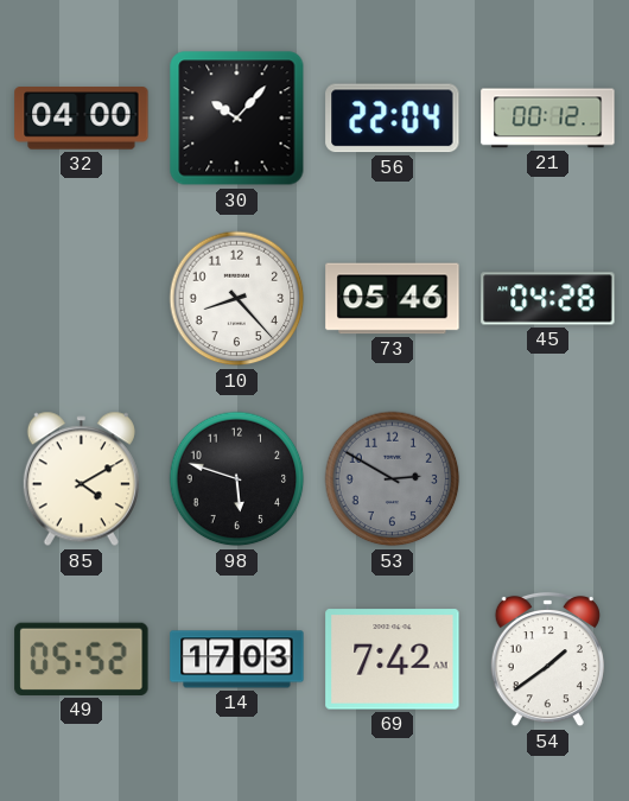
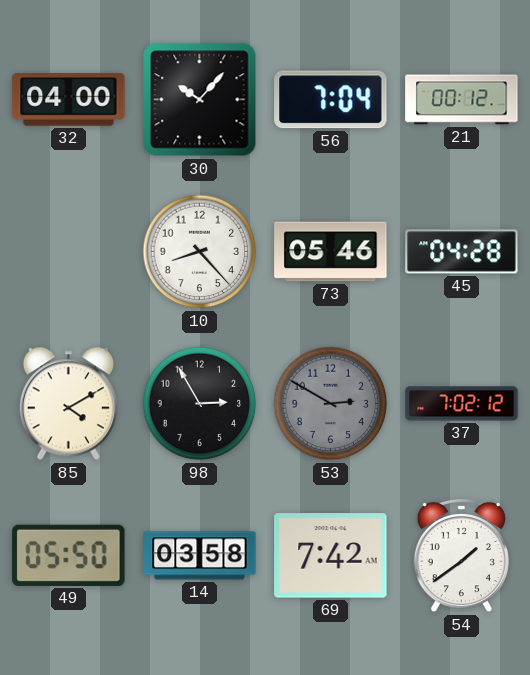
56: 22:04 -> 7:04 (331, 100)
98: 5:48 -> 2:55 (200, 404)
37: none -> 7:02 (462, 404)
49: 05:52 -> 05:50 (69, 555)
14: 17:03 -> 03:58 (200, 556)
